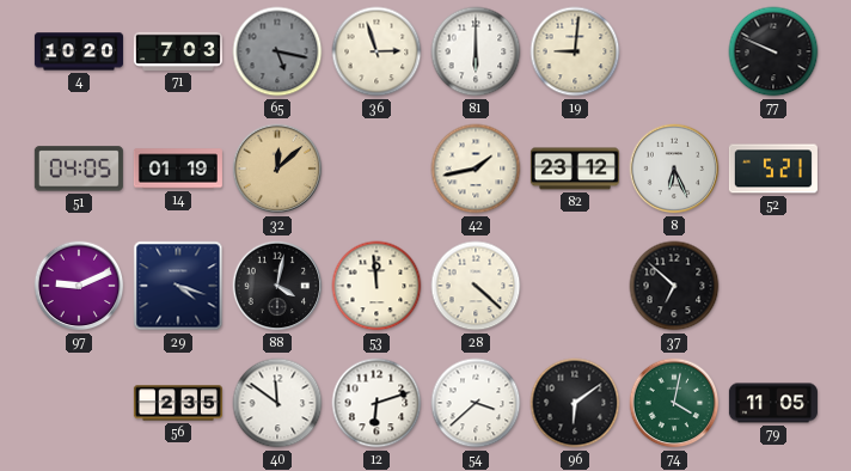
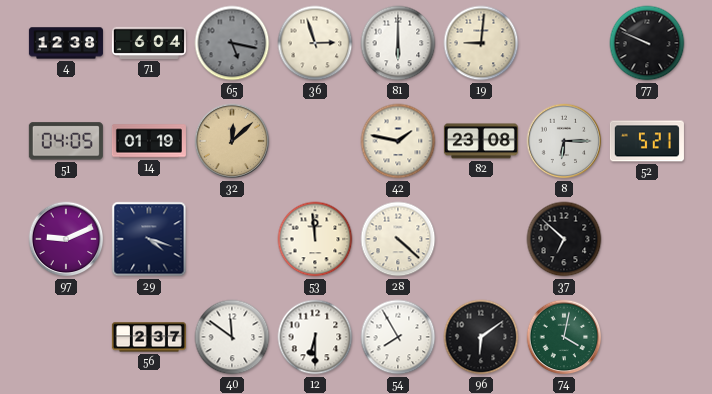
4: 10:20 -> 12:38 (66, 43)
71: 7:03 -> 6:04 (149, 43)
42: 1:43 -> 1:47 (398, 141)
82: 23:12 -> 23:08 (481, 141)
8: 6:26 -> 6:15 (564, 141)
88: 4:02 -> none (277, 286)
56: 2:35 -> 2:37 (149, 337)
12: 6:12 -> 6:30 (315, 337)
54: 3:38 -> 7:55 (398, 337)
79: 11:05 -> none (773, 403)
